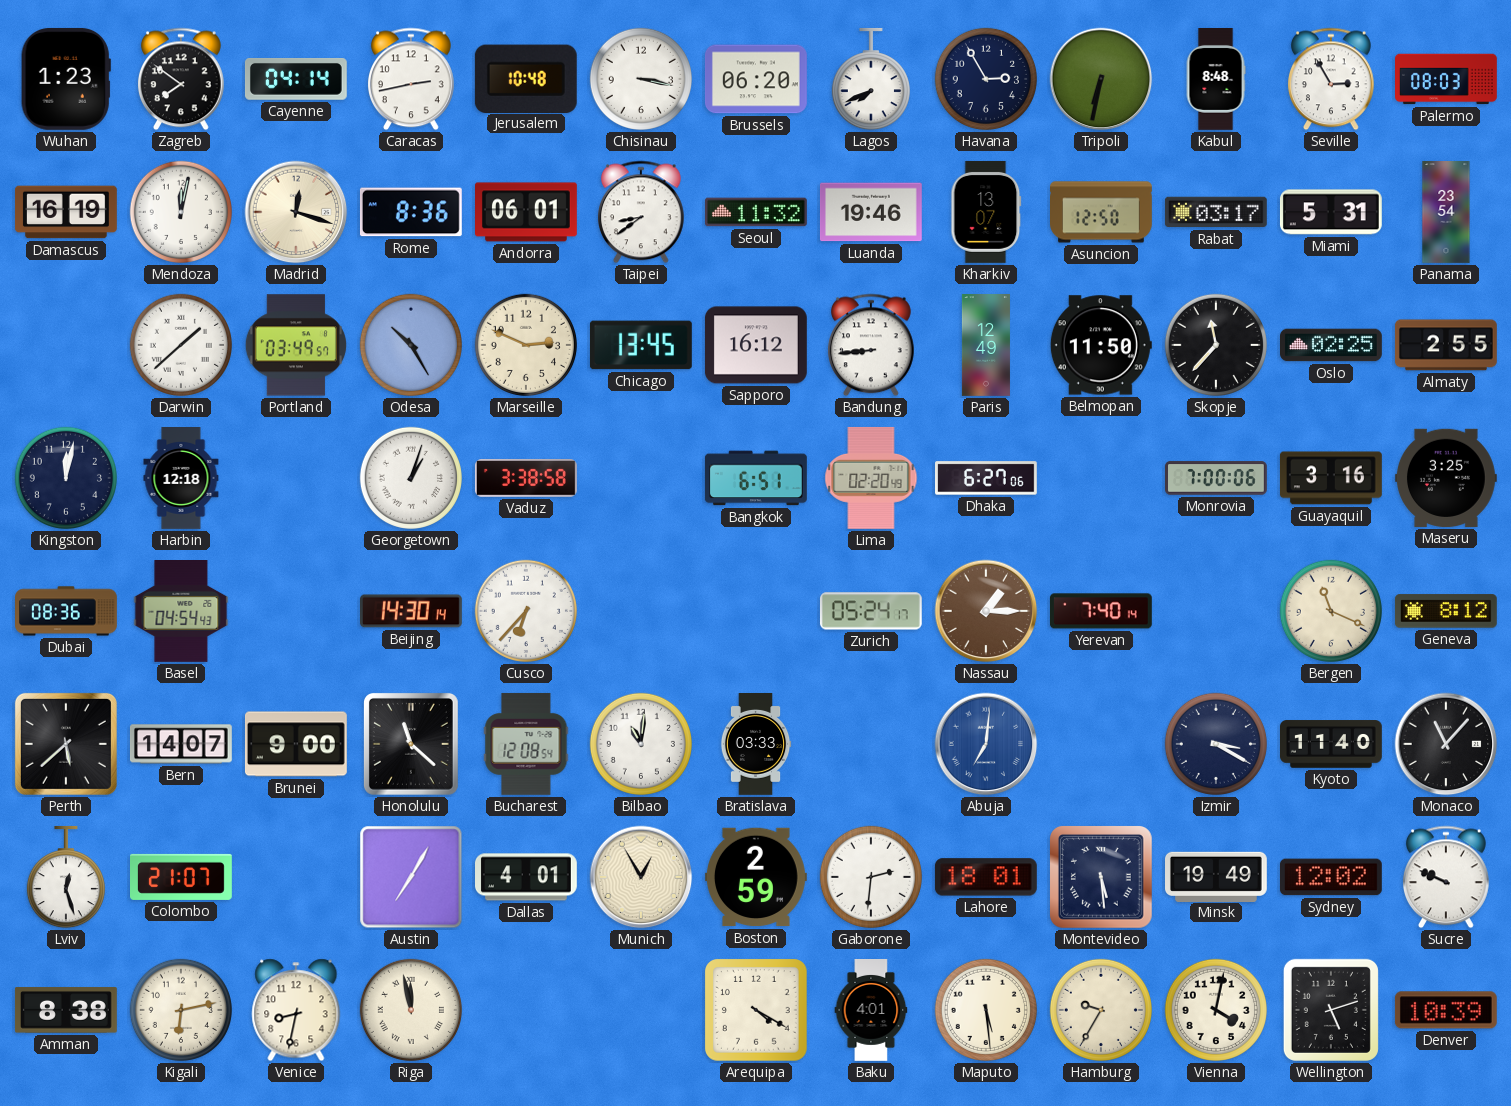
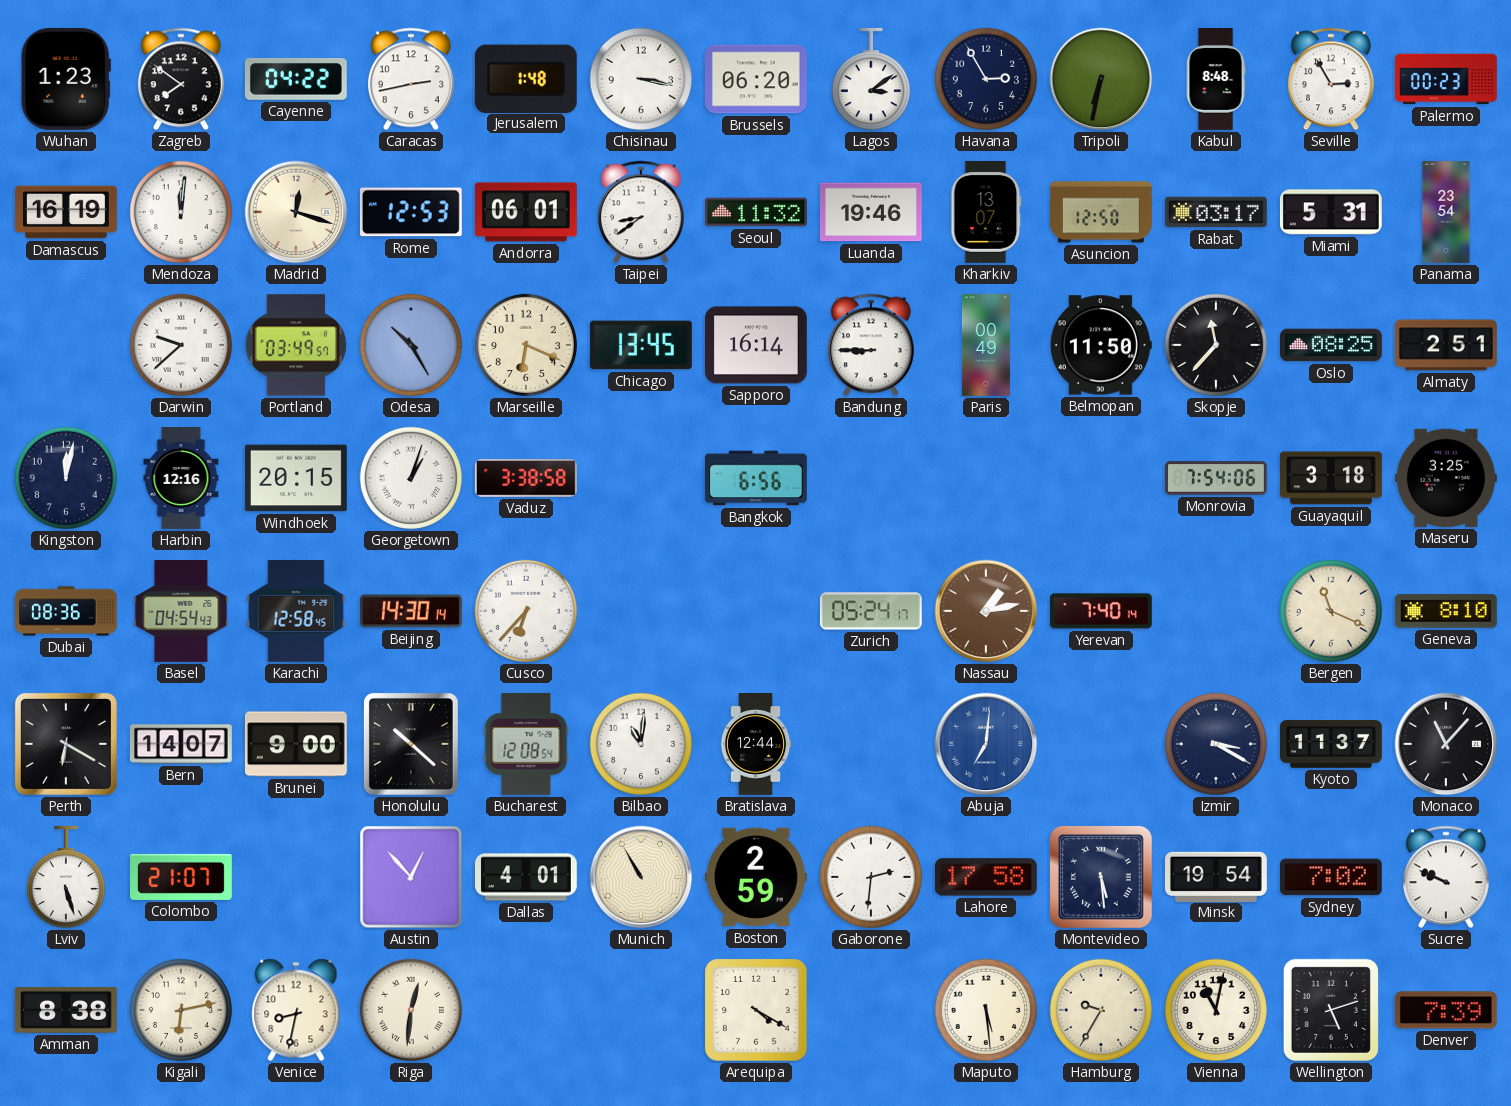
Cayenne: 04:14 -> 04:22 (296, 80)
Jerusalem: 10:48 -> 1:48 (526, 78)
Lagos: 7:41 -> 3:09 (871, 79)
Palermo: 08:03 -> 00:23 (1447, 79)
Mendoza: 12:02 -> 12:01 (181, 212)
Rome: 8:36 -> 12:53 (411, 212)
Darwin: 1:38 -> 9:38 (181, 345)
Marseille: 2:49 -> 6:19 (526, 345)
Sapporo: 16:12 -> 16:14 (756, 345)
Bandung: 8:44 -> 8:45 (871, 345)
Paris: 12:49 -> 00:49 (986, 346)
Oslo: 02:25 -> 08:25 (1332, 345)
Almaty: 2:55 -> 2:51 (1446, 345)
Harbin: 12:18 -> 12:16 (181, 479)
Windhoek: none -> 20:15 (296, 478)
Bangkok: 6:51 -> 6:56 (756, 478)
Lima: 02:20 -> none (871, 478)
Dhaka: 6:27 -> none (987, 478)
Monrovia: 7:00 -> 7:54 (1217, 478)
Guayaquil: 3:16 -> 3:18 (1331, 478)
Karachi: none -> 12:58 (296, 611)
Nassau: 1:15 -> 1:13 (986, 611)
Geneva: 8:12 -> 8:10 (1446, 611)
Perth: 5:38 -> 6:20 (66, 744)
Honolulu: 11:22 -> 10:22 (411, 744)
Bratislava: 03:33 -> 12:44 (756, 745)
Kyoto: 11:40 -> 11:37 (1332, 744)
Lviv: 12:27 -> 5:27 (66, 877)
Austin: 7:05 -> 12:53 (411, 877)
Munich: 12:55 -> 10:55 (641, 877)
Lahore: 18:01 -> 17:58 (986, 877)
Minsk: 19:49 -> 19:54 (1217, 876)
Sydney: 12:02 -> 7:02 (1331, 877)
Riga: 11:58 -> 12:31 (411, 1010)
Baku: 4:01 -> none (871, 1011)
Vienna: 4:02 -> 11:02 (1216, 1010)
Denver: 10:39 -> 7:39 (1446, 1010)
